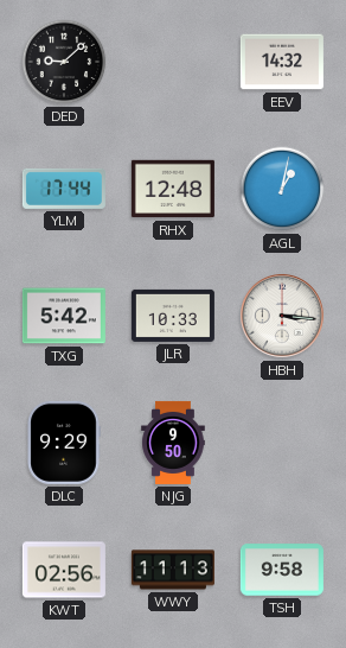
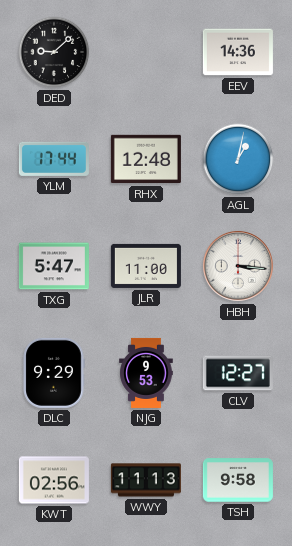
EEV: 14:32 -> 14:36 (238, 52)
TXG: 5:42 -> 5:47 (54, 266)
JLR: 10:33 -> 11:00 (146, 266)
NJG: 9:50 -> 9:53 (146, 373)
CLV: none -> 12:27 (238, 373)
